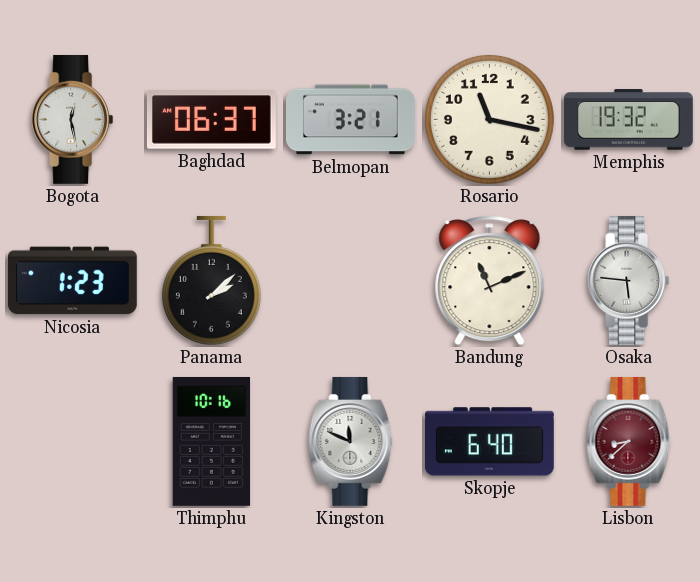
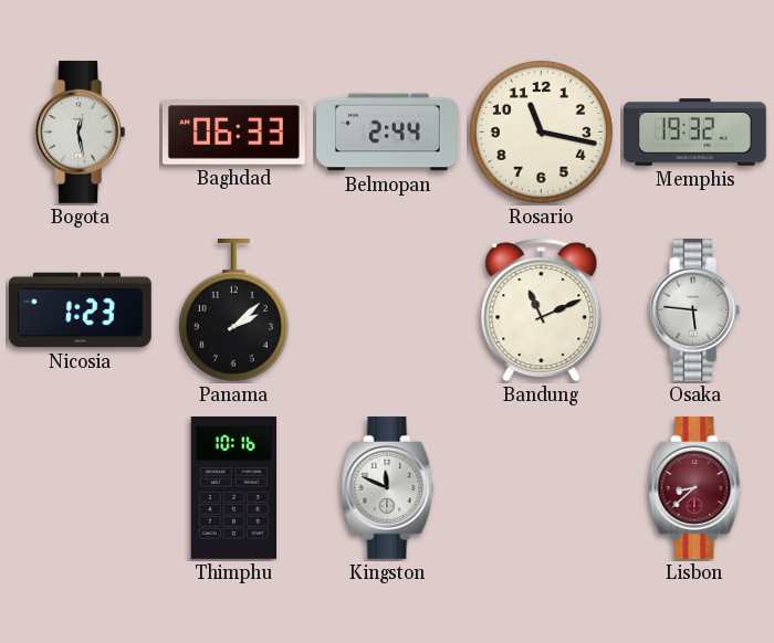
Baghdad: 06:37 -> 06:33 (233, 133)
Belmopan: 3:21 -> 2:44 (388, 133)
Skopje: 6:40 -> none (489, 442)
